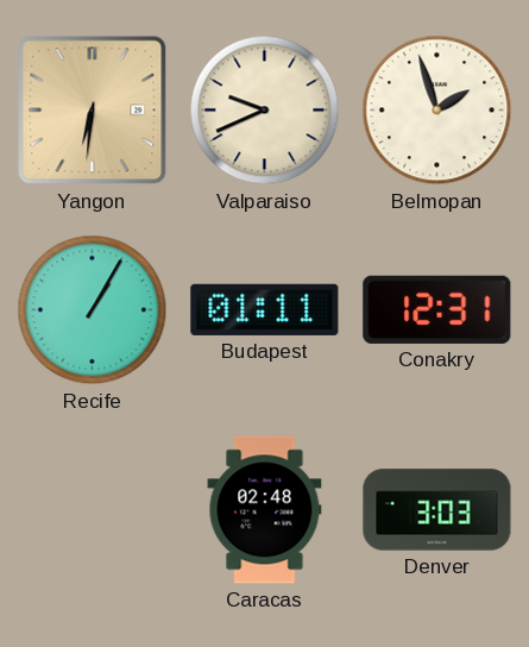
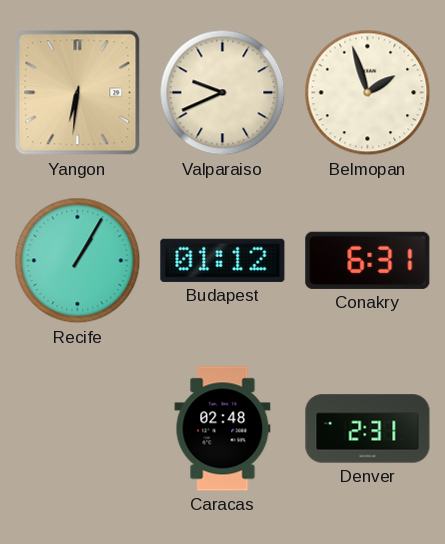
Budapest: 01:11 -> 01:12 (223, 260)
Conakry: 12:31 -> 6:31 (368, 260)
Denver: 3:03 -> 2:31 (368, 429)
